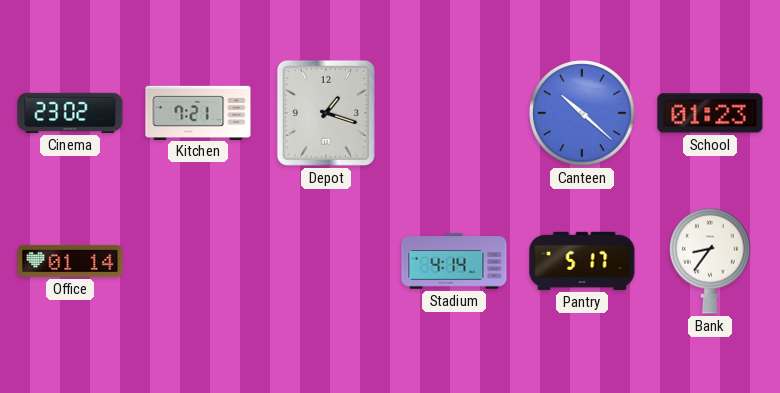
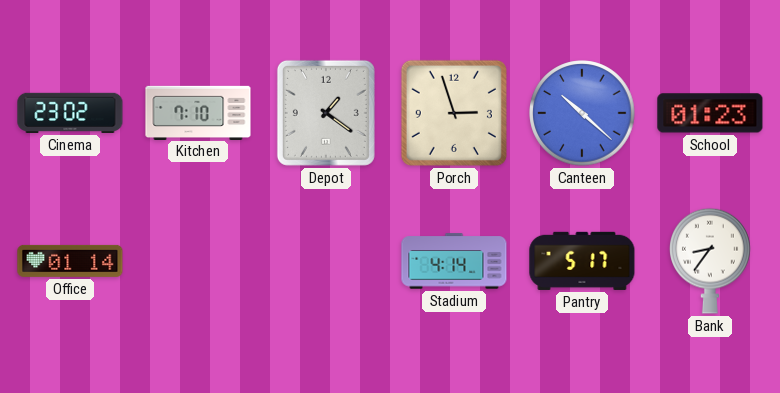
Kitchen: 7:21 -> 7:10 (198, 112)
Depot: 1:18 -> 1:21 (326, 113)
Porch: none -> 2:57 (454, 113)
